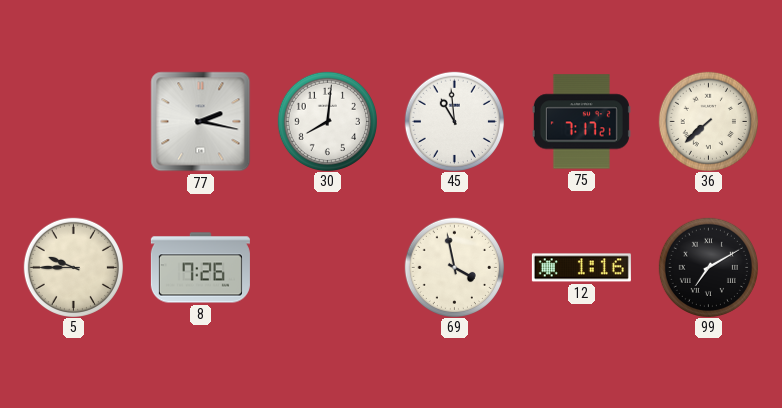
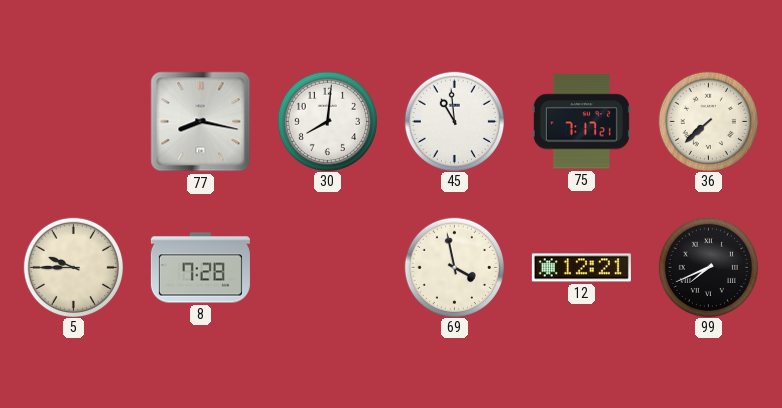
77: 2:17 -> 8:17 (201, 122)
8: 7:26 -> 7:28 (200, 268)
12: 1:16 -> 12:21 (581, 268)
99: 7:10 -> 7:41 (708, 267)
